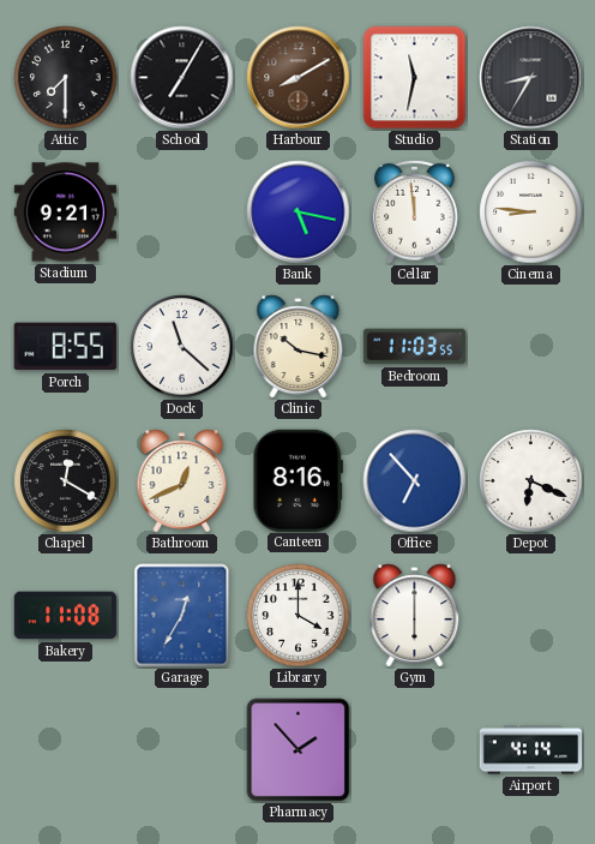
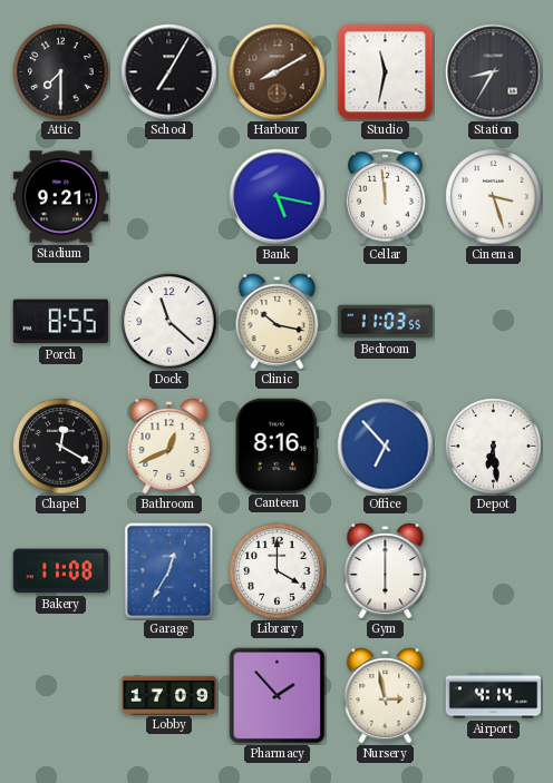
Cinema: 8:46 -> 3:27 (494, 197)
Depot: 6:19 -> 6:29 (494, 447)
Lobby: none -> 17:09 (169, 695)
Nursery: none -> 2:58 (386, 696)
